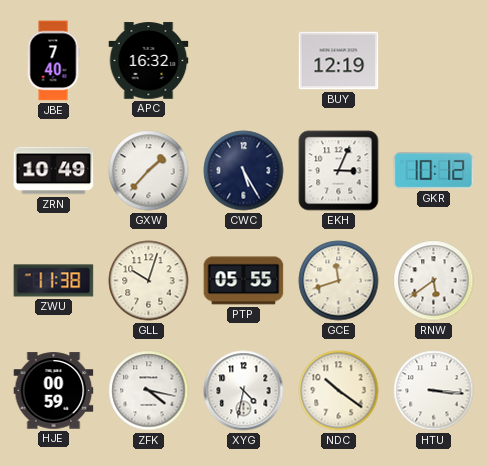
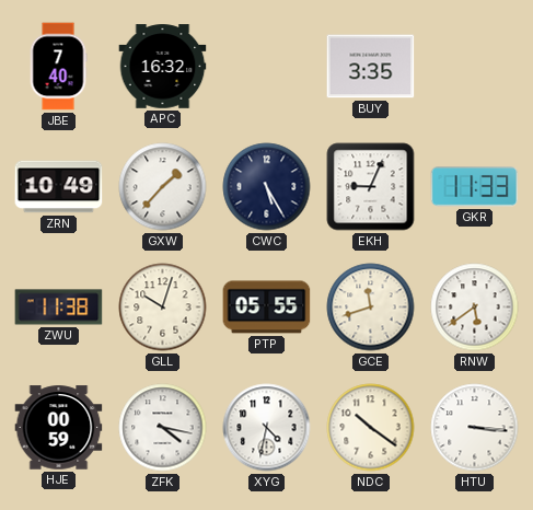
BUY: 12:19 -> 3:35 (371, 67)
EKH: 3:04 -> 9:04 (371, 187)
GKR: 10:12 -> 11:33 (475, 187)
